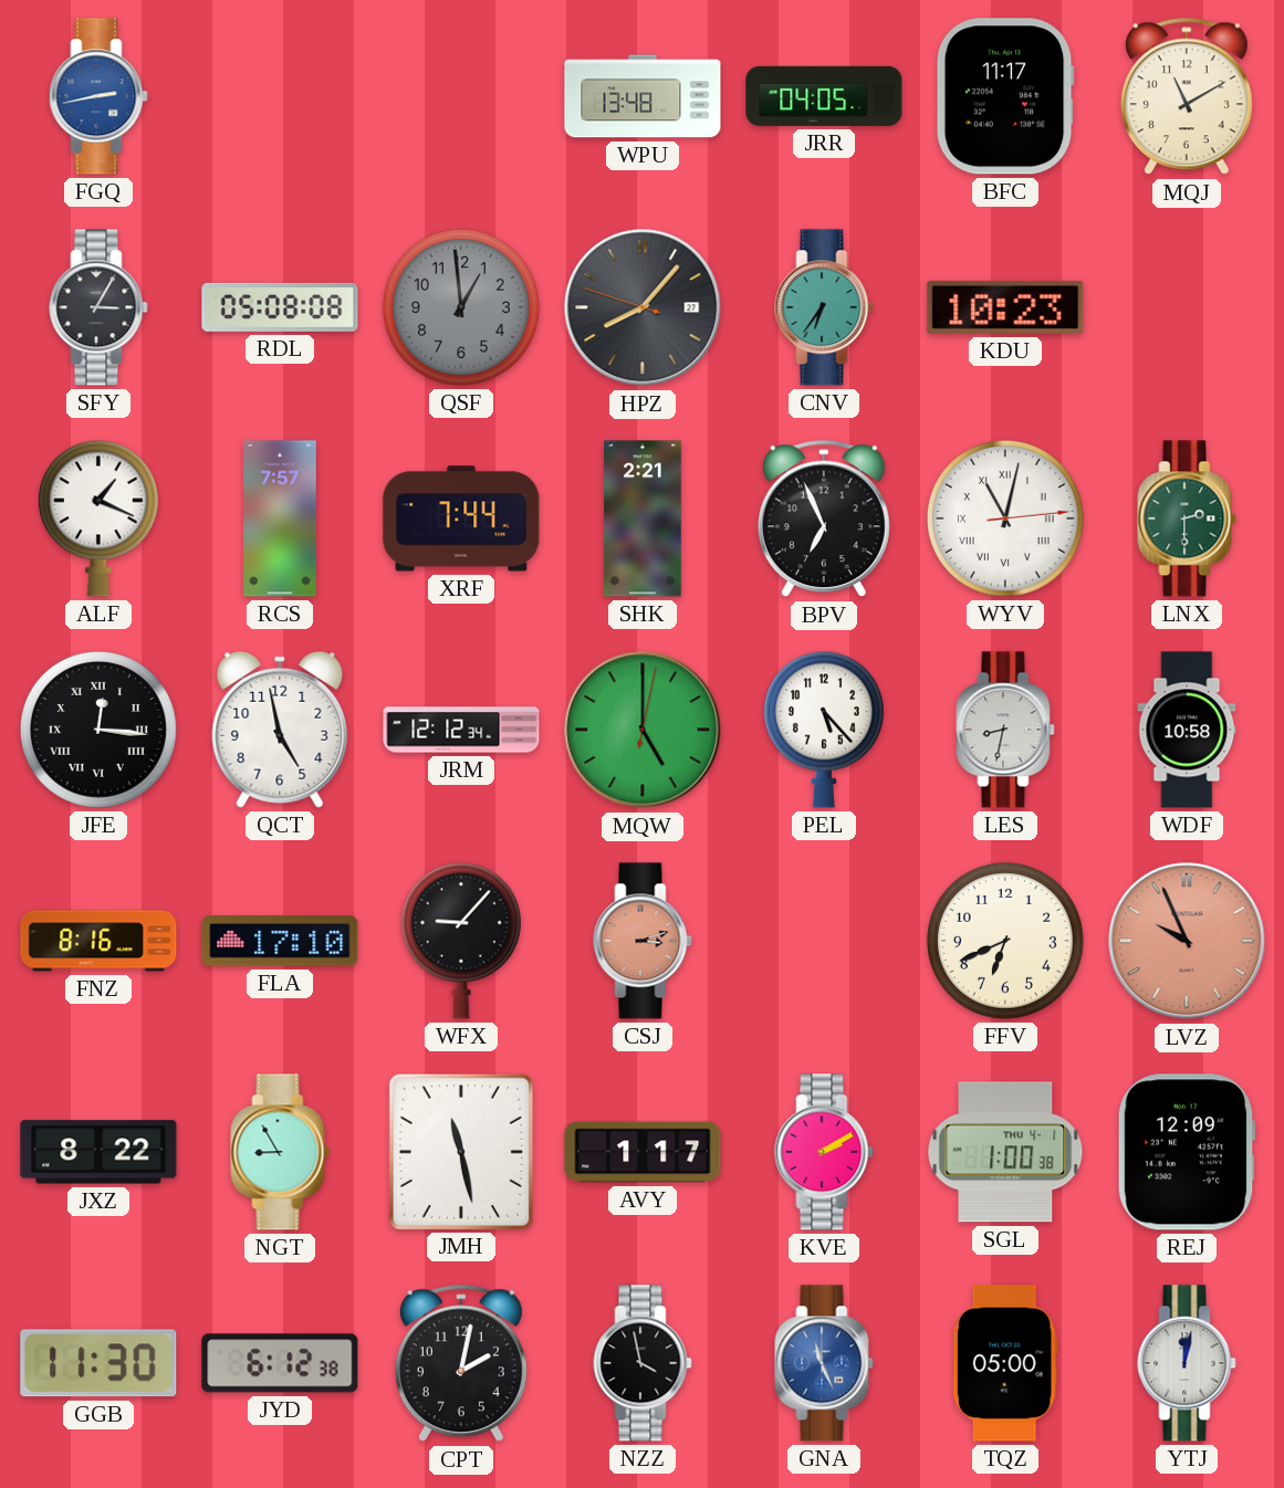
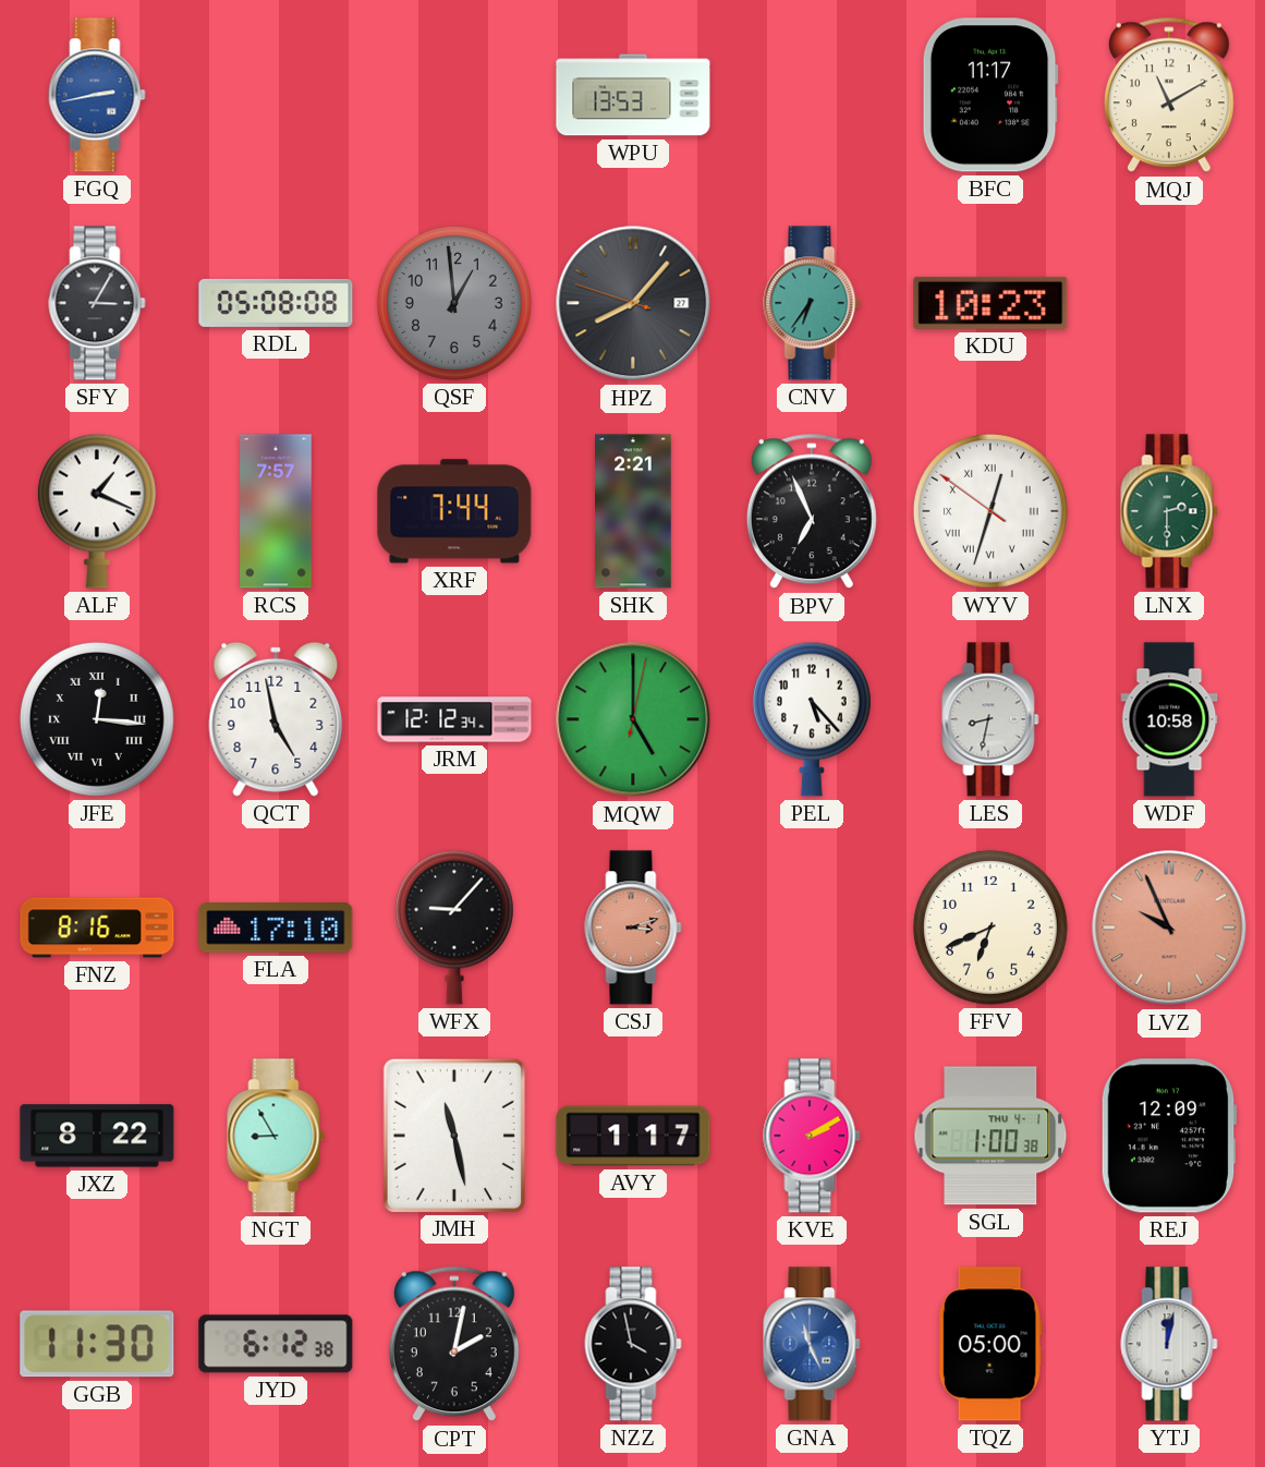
WPU: 13:48 -> 13:53 (633, 95)
JRR: 04:05 -> none (824, 96)
WYV: 11:02 -> 12:32 (990, 511)
